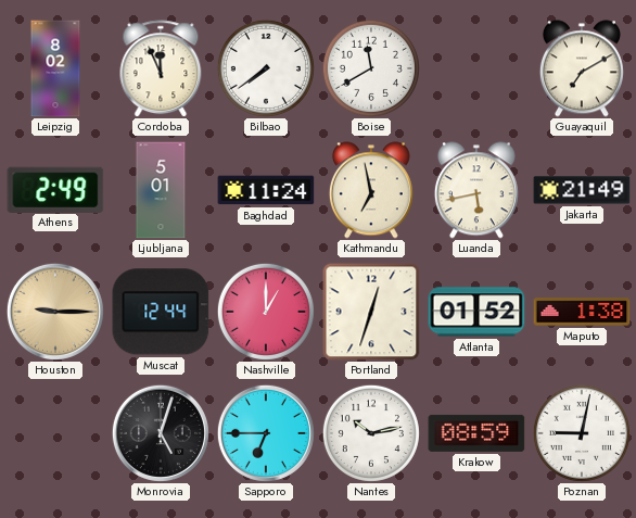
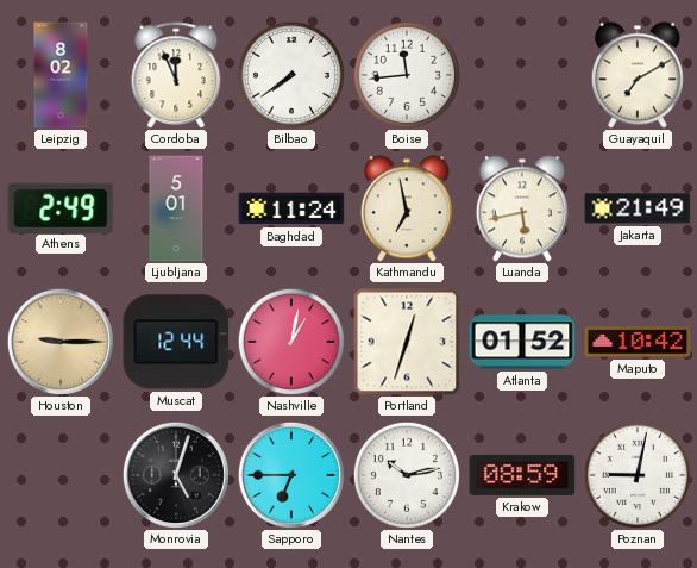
Boise: 11:40 -> 11:44 (407, 75)
Nashville: 1:00 -> 1:02 (291, 342)
Maputo: 1:38 -> 10:42 (638, 342)
